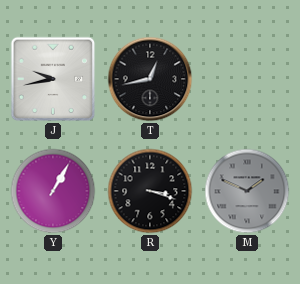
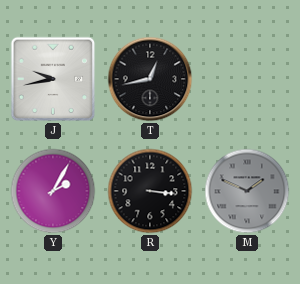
Y: 1:05 -> 2:05 (53, 191)
R: 3:18 -> 3:16 (150, 191)
